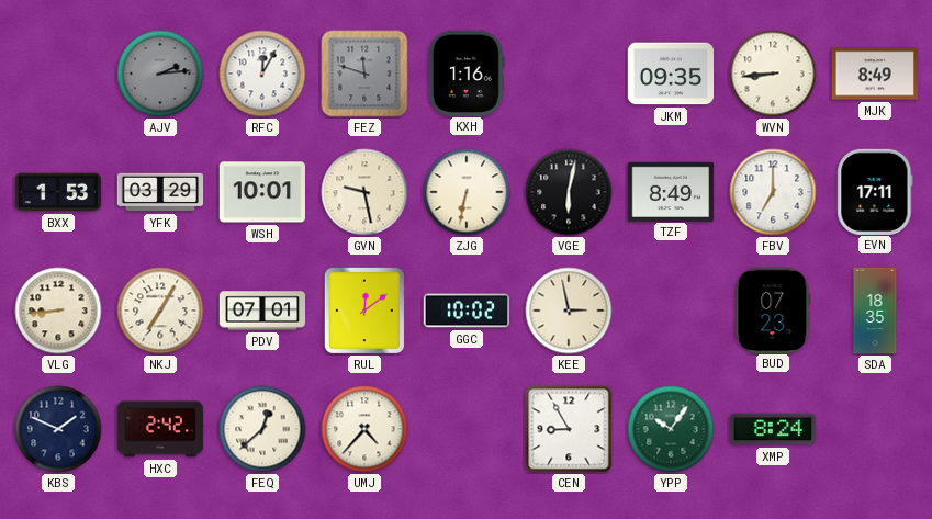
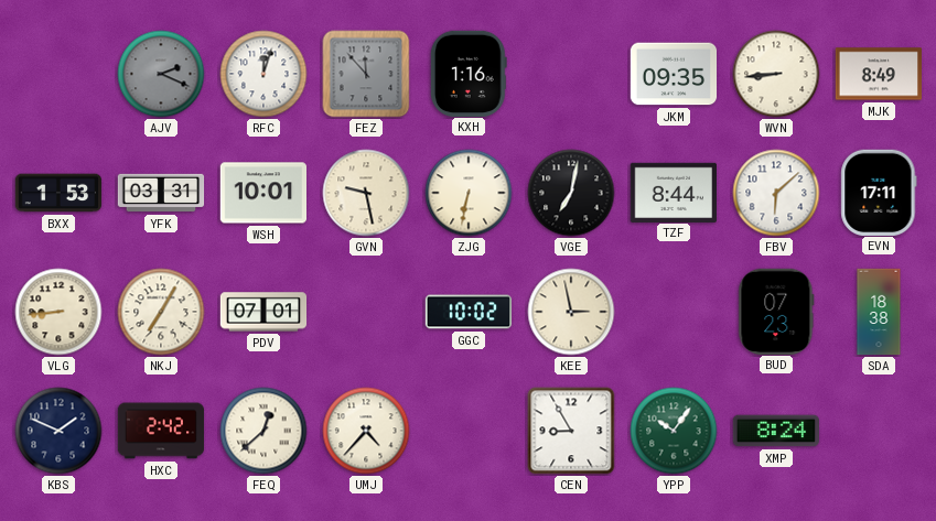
AJV: 2:14 -> 2:19 (161, 74)
RFC: 12:05 -> 12:03 (263, 74)
FEZ: 11:48 -> 11:53 (366, 74)
YFK: 03:29 -> 03:31 (161, 193)
VGE: 6:02 -> 7:02 (571, 193)
TZF: 8:49 -> 8:44 (673, 192)
FBV: 7:00 -> 6:08 (776, 193)
RUL: 12:09 -> none (364, 311)
SDA: 18:35 -> 18:38 (879, 312)
